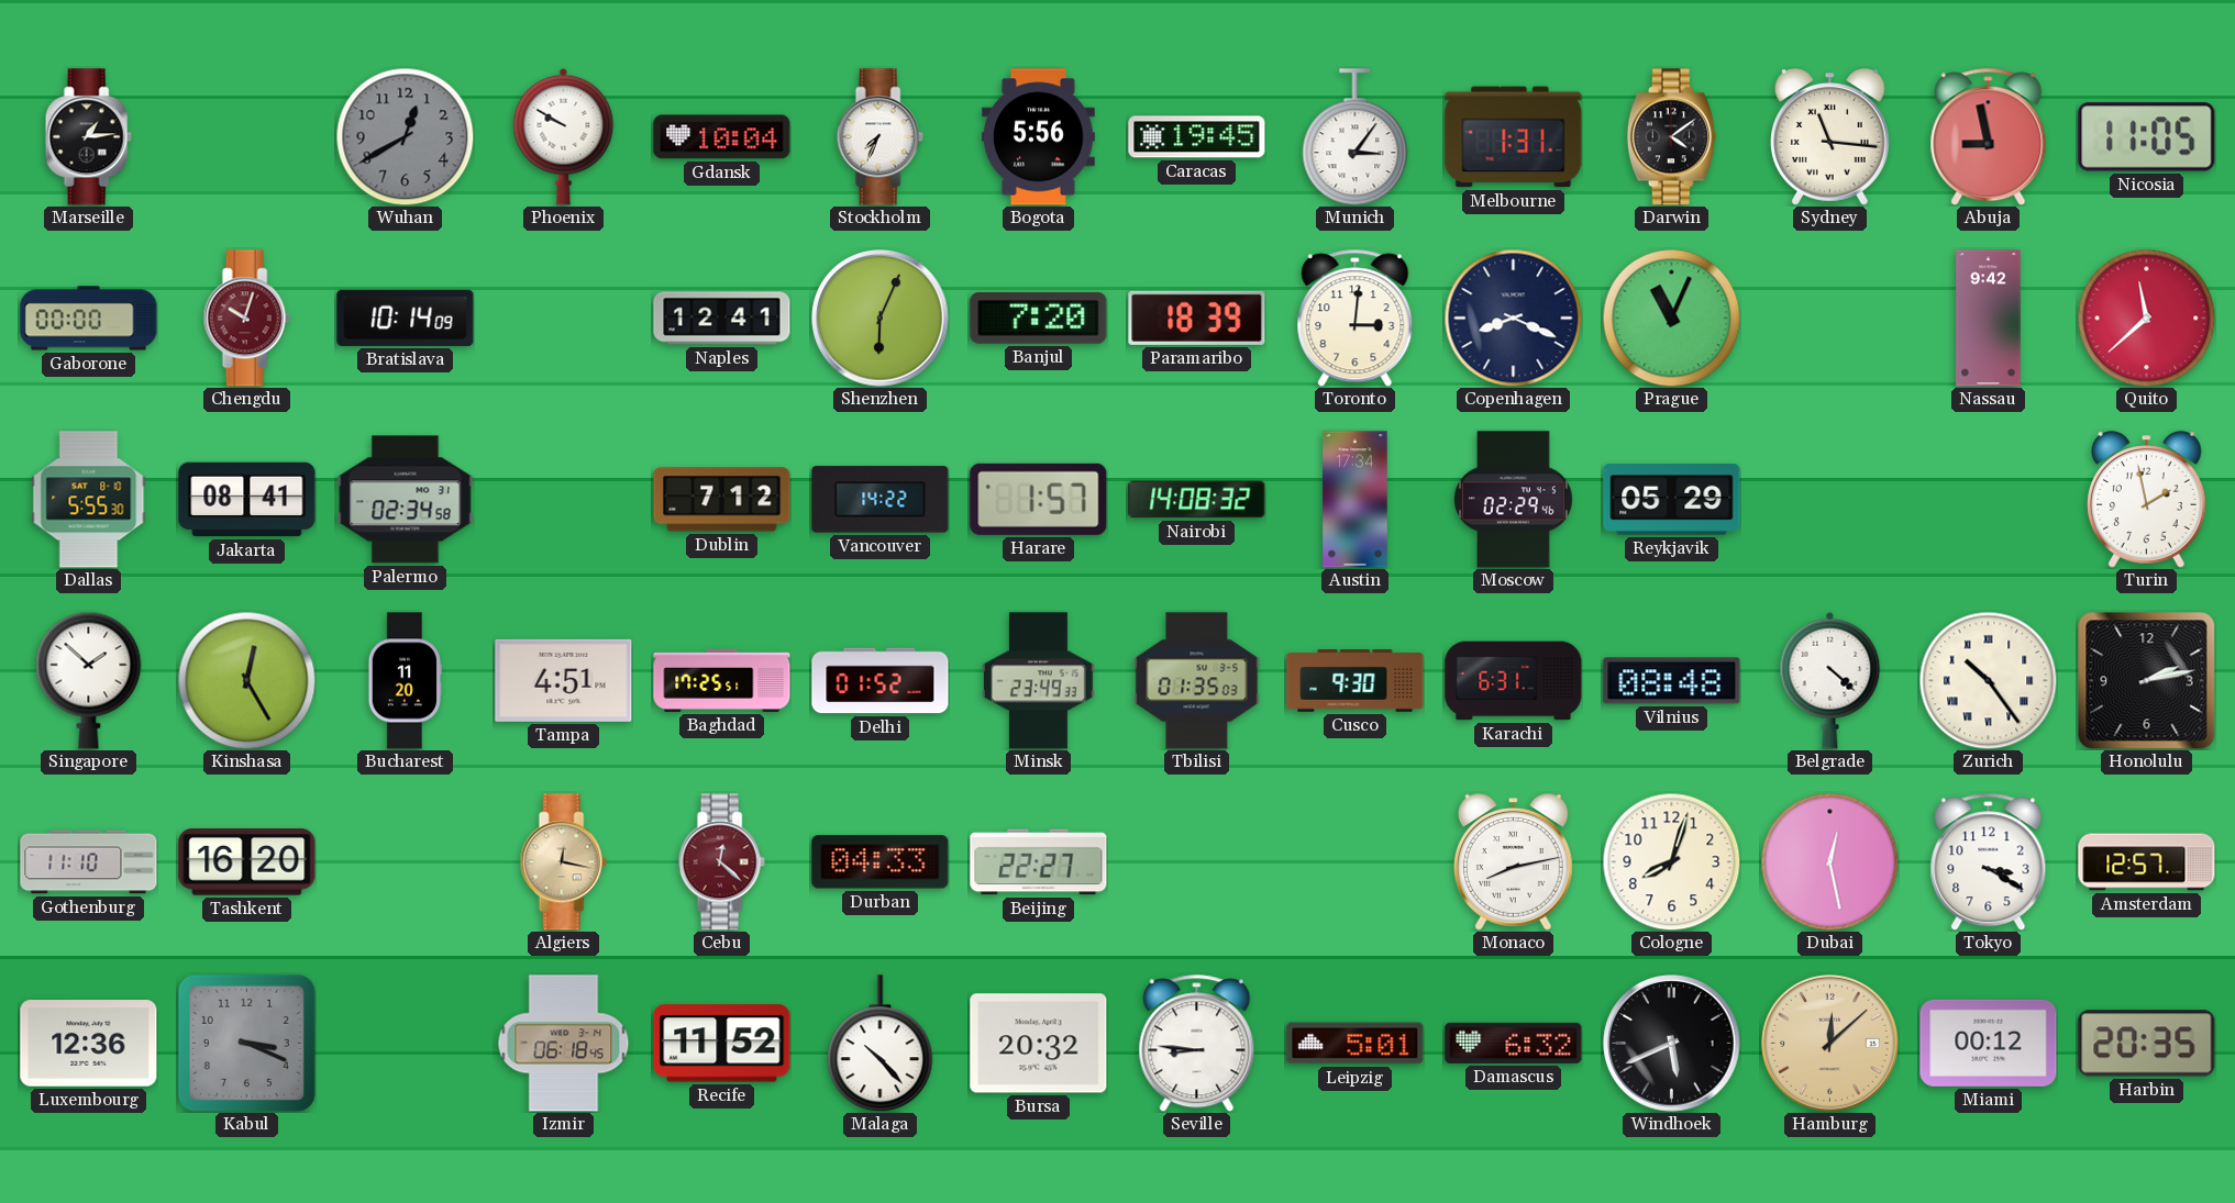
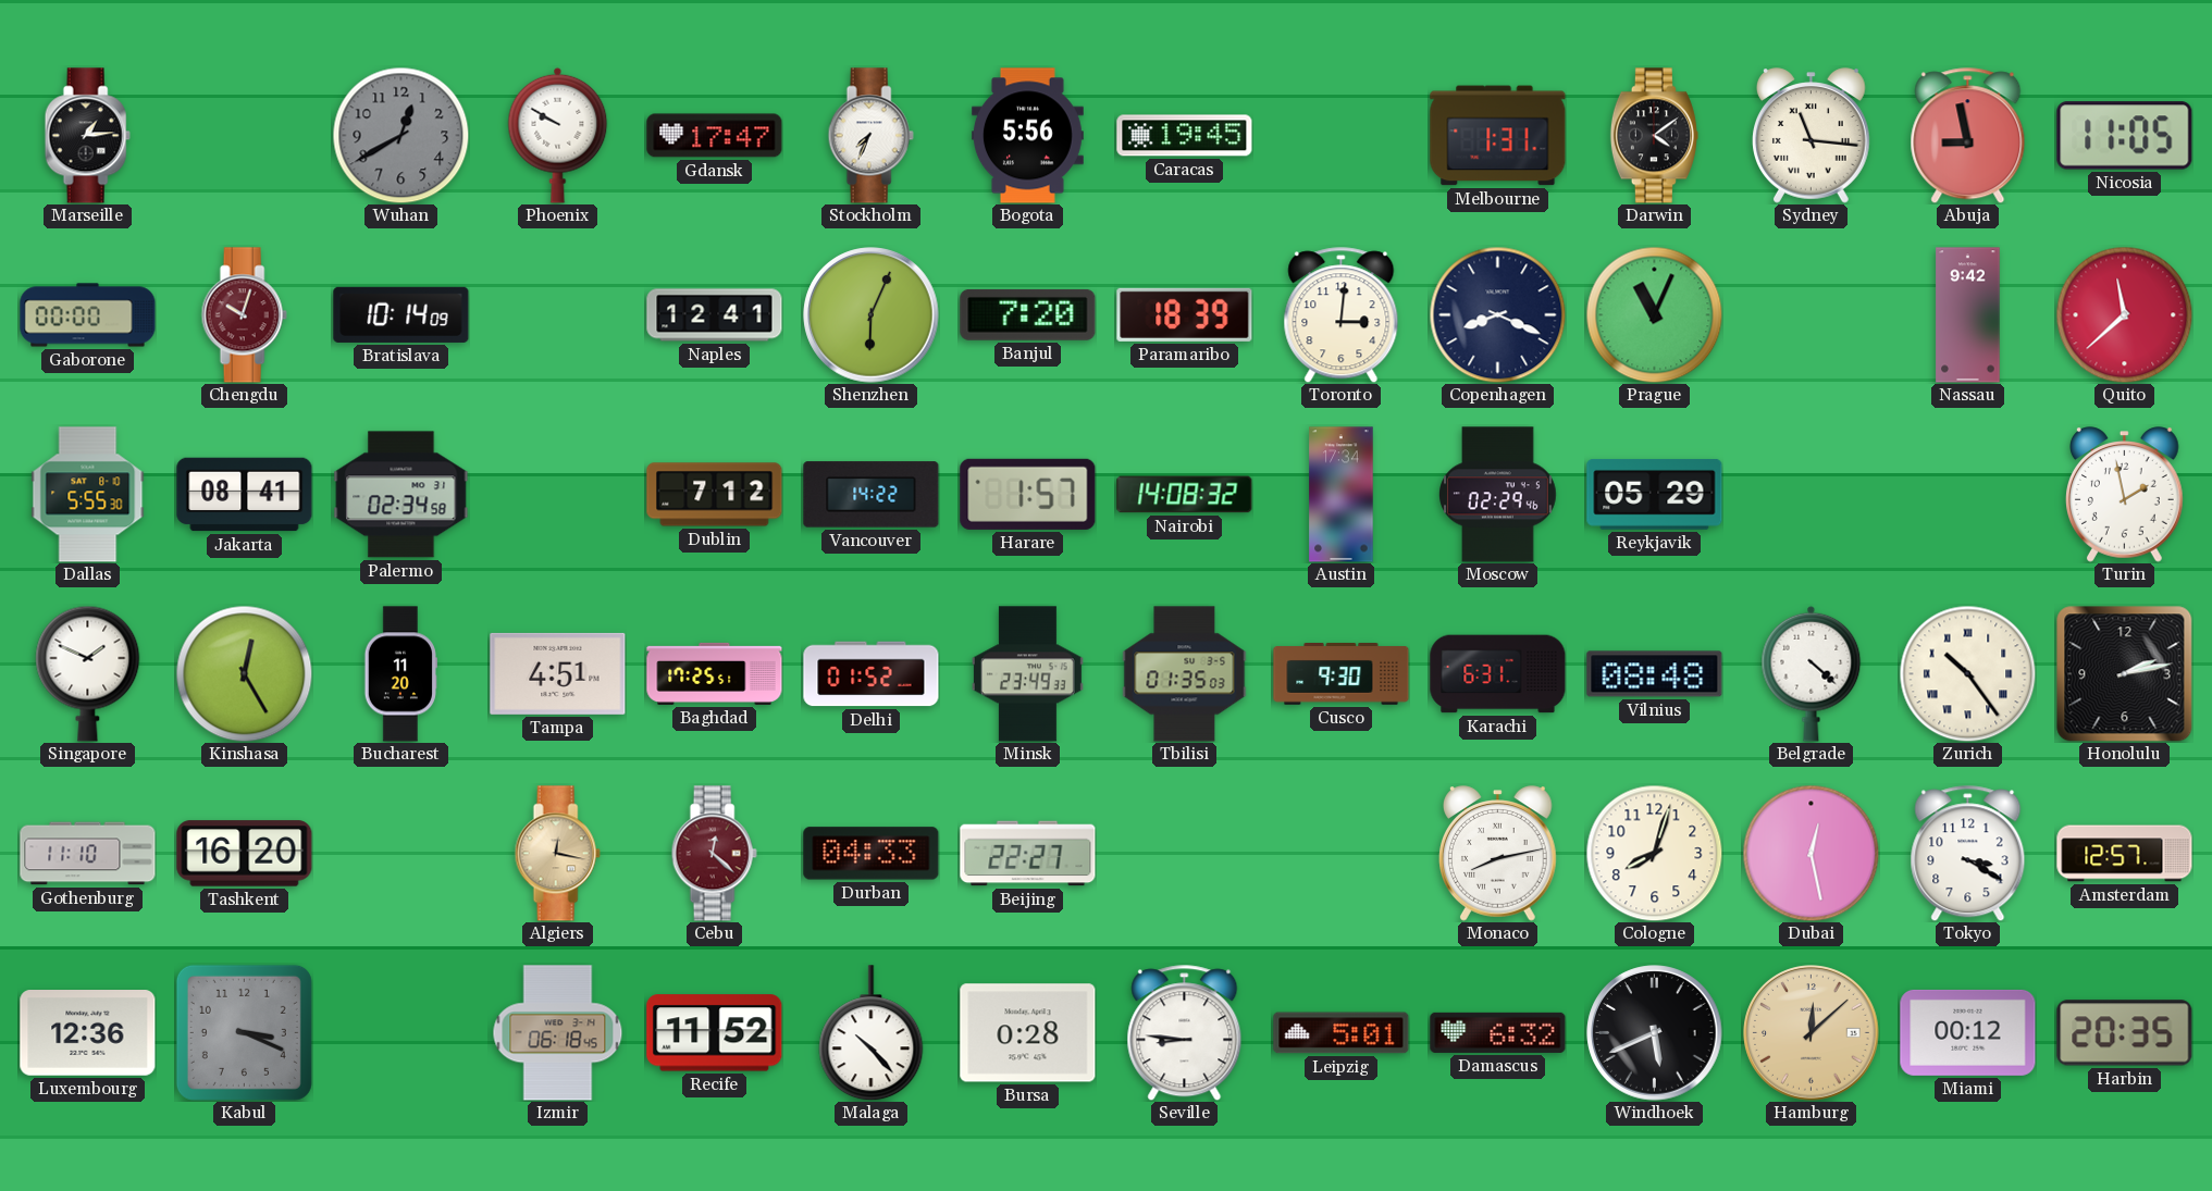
Gdansk: 10:04 -> 17:47 (715, 136)
Munich: 3:06 -> none (1356, 137)
Singapore: 1:52 -> 1:49 (88, 673)
Bursa: 20:32 -> 0:28 (1028, 1033)
